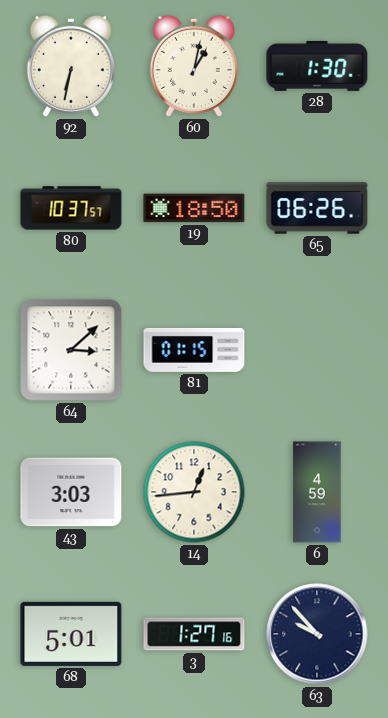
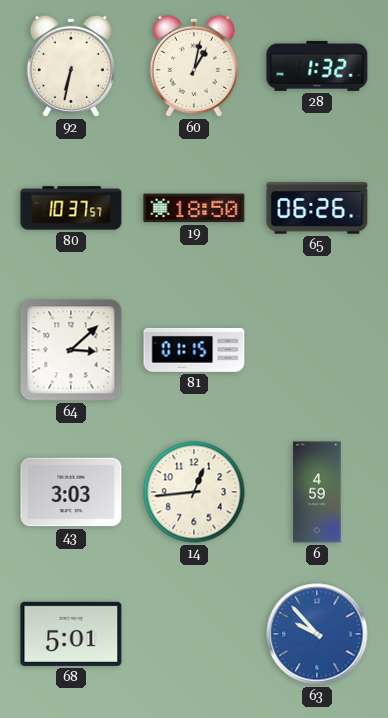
28: 1:30 -> 1:32 (317, 66)
3: 1:27 -> none (194, 634)
63 dial: navy -> blue (317, 634)
